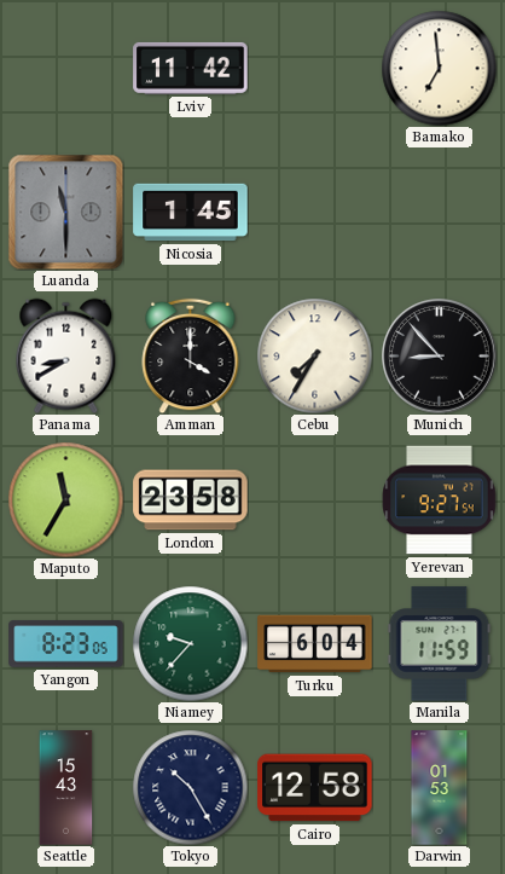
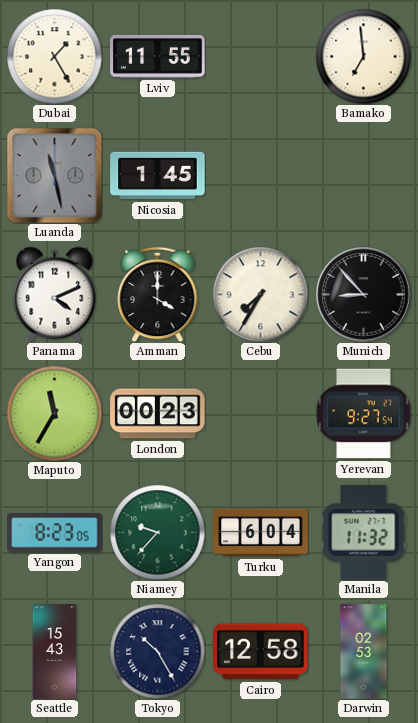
Dubai: none -> 1:25 (54, 56)
Lviv: 11:42 -> 11:55 (158, 56)
Luanda: 11:30 -> 11:28 (54, 175)
Panama: 8:40 -> 4:11 (55, 294)
London: 23:58 -> 00:23 (158, 414)
Manila: 11:59 -> 11:32 (364, 533)
Darwin: 01:53 -> 02:53 (364, 652)
